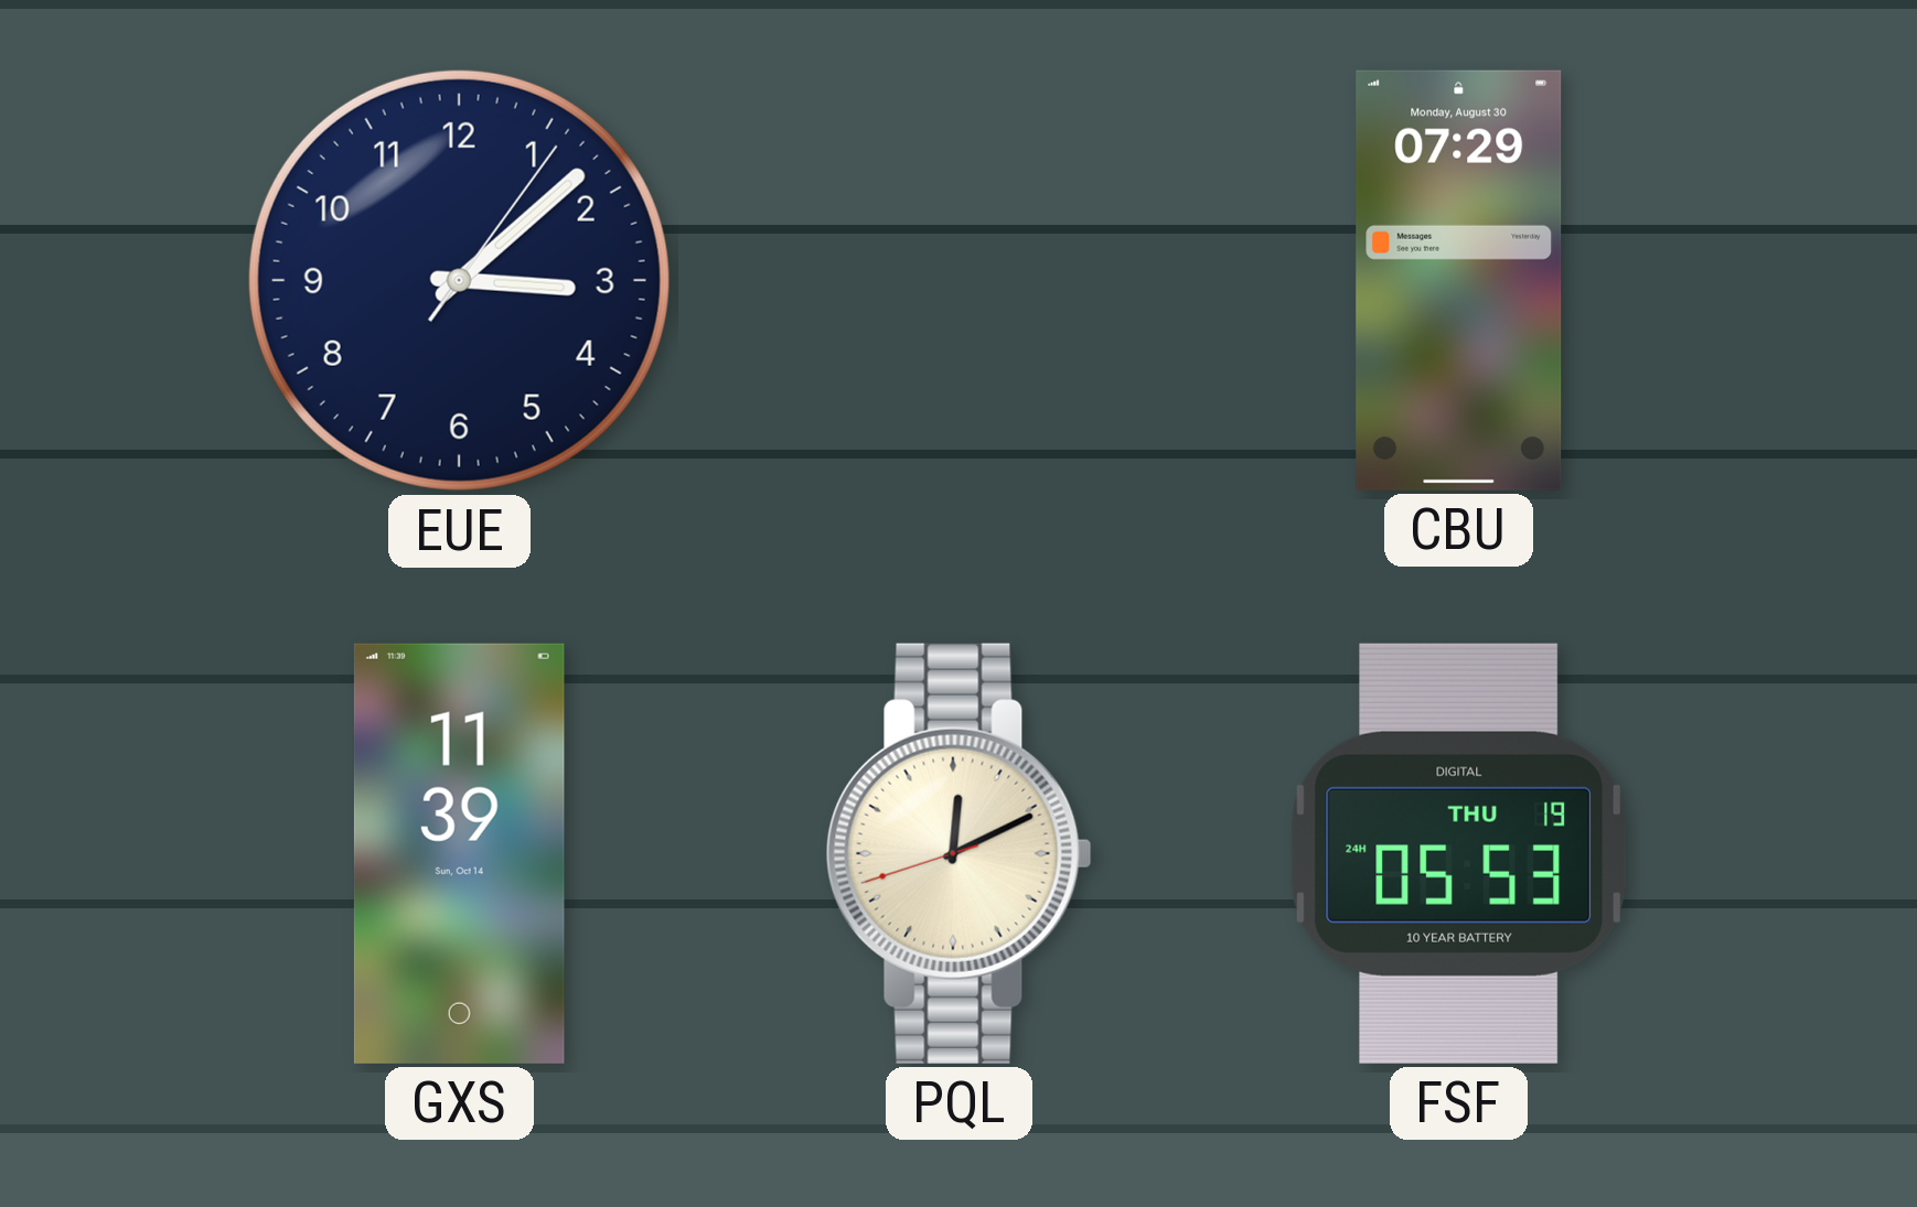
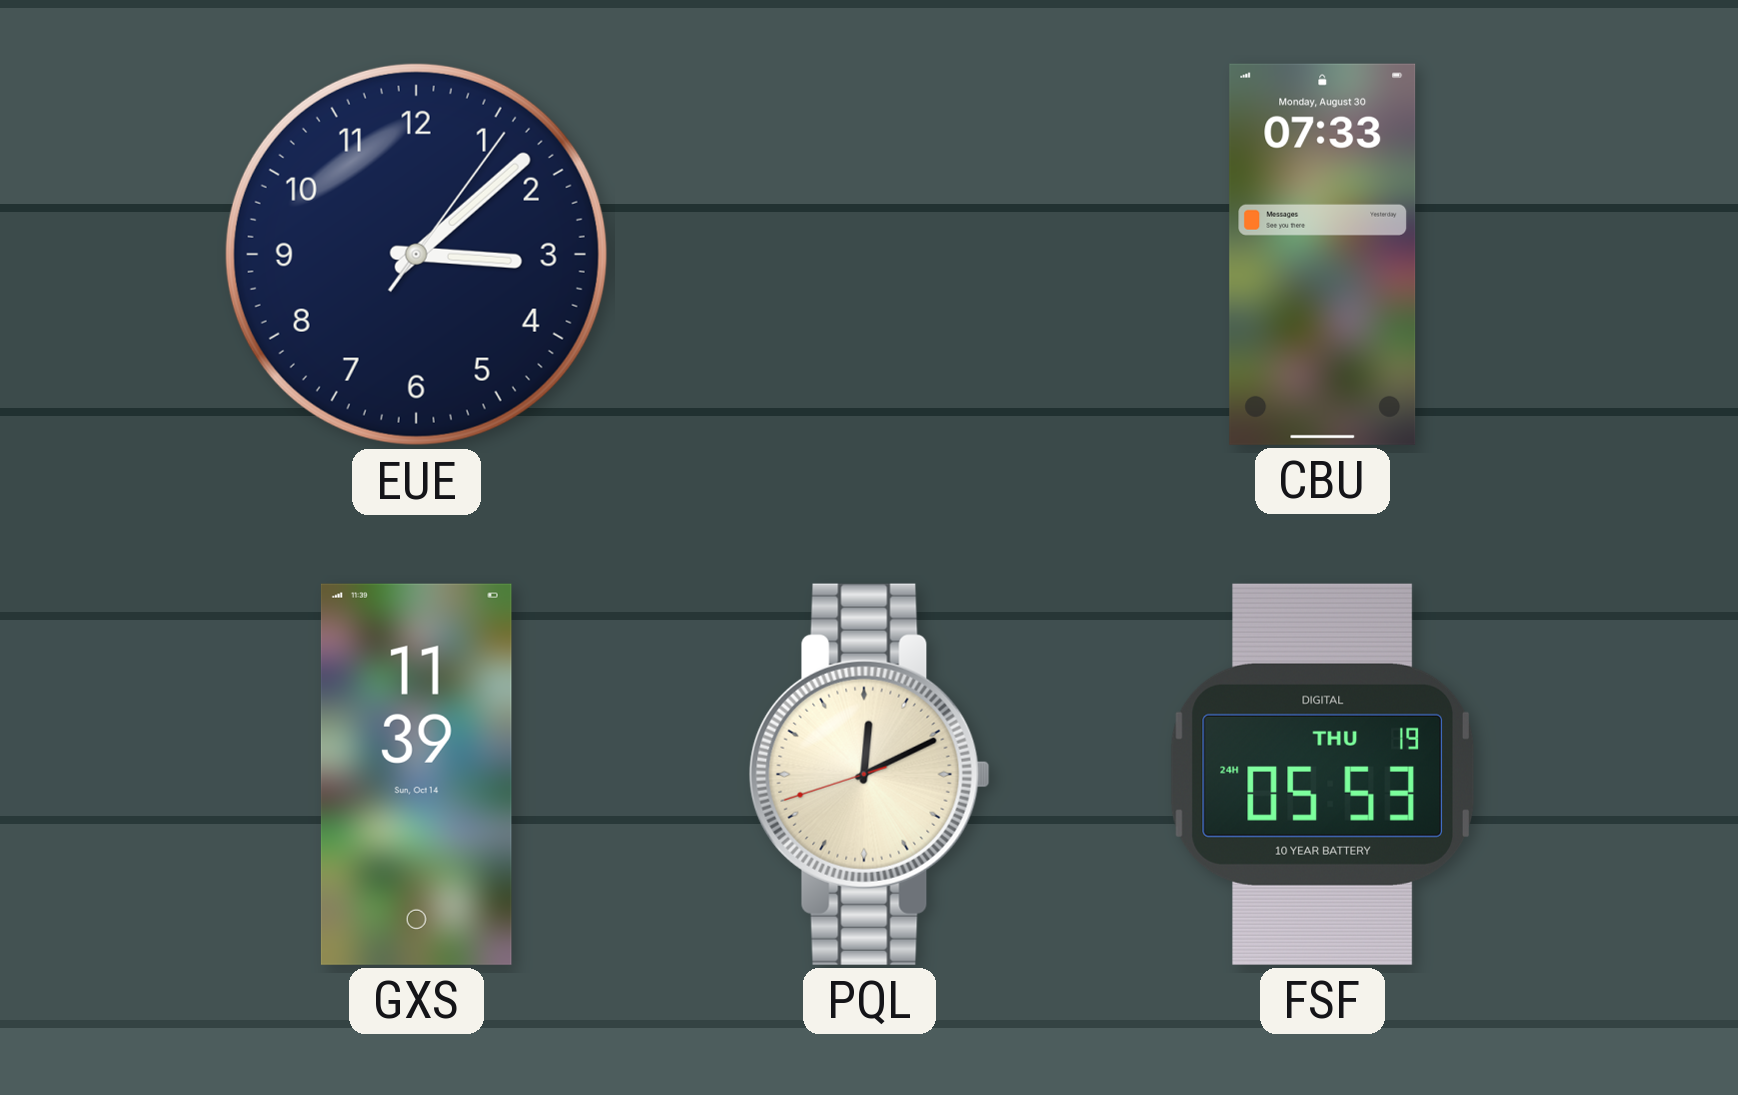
CBU: 07:29 -> 07:33 (1323, 254)
